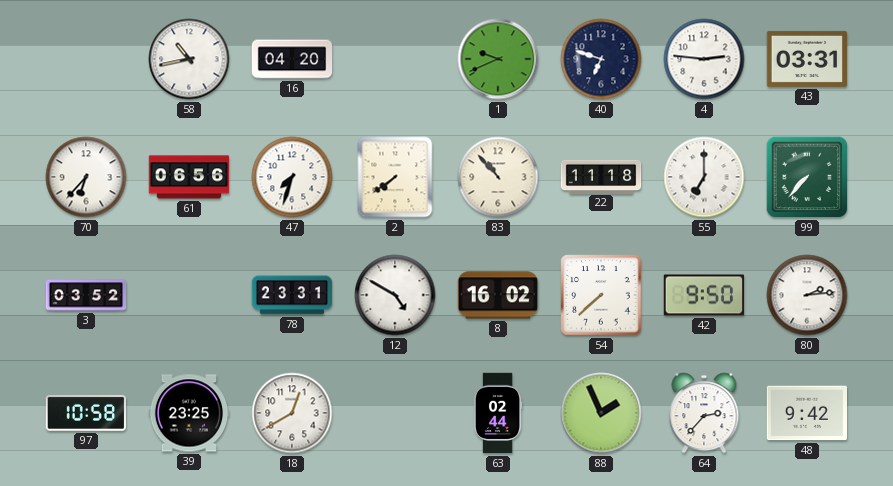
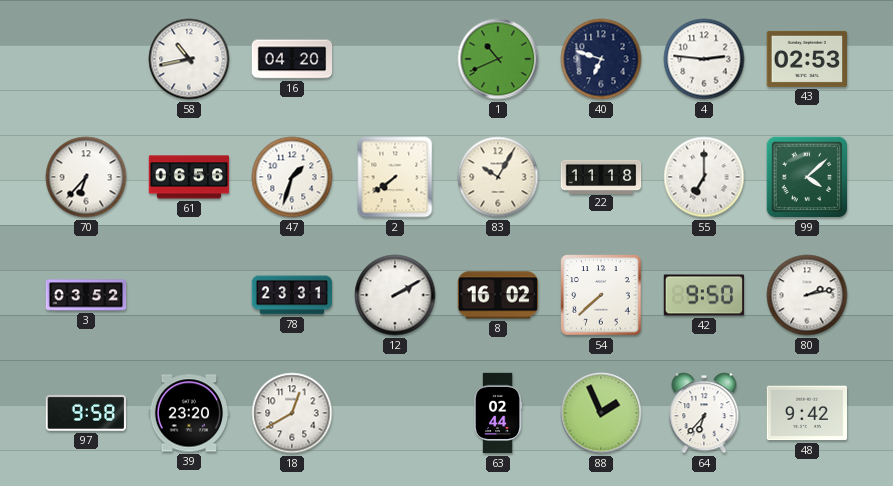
1: 9:41 -> 10:41 (498, 59)
43: 03:31 -> 02:53 (807, 59)
47: 7:33 -> 1:33 (292, 177)
83: 10:53 -> 10:05 (498, 177)
99: 7:37 -> 4:08 (807, 177)
12: 4:50 -> 2:10 (395, 295)
80: 2:14 -> 2:13 (807, 295)
97: 10:58 -> 9:58 (85, 413)
39: 23:25 -> 23:20 (189, 413)
64: 2:37 -> 6:37 (704, 413)
